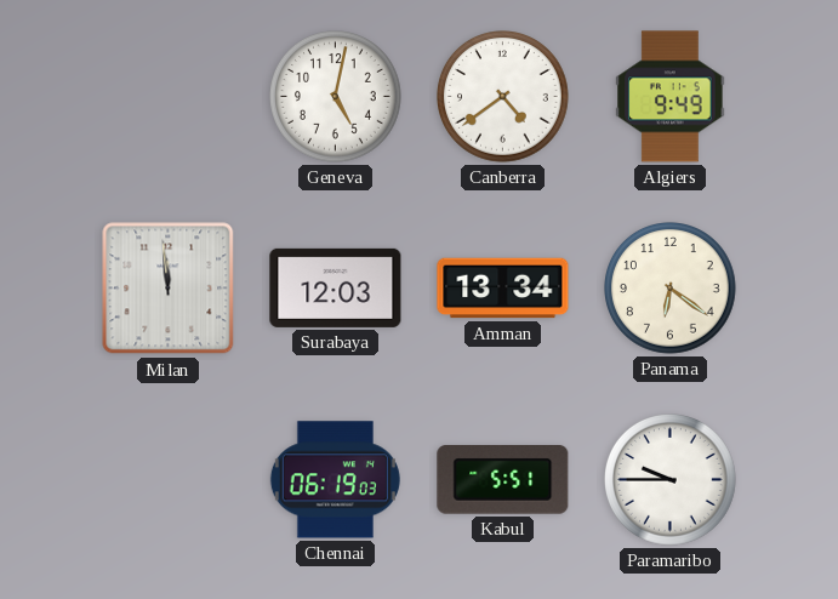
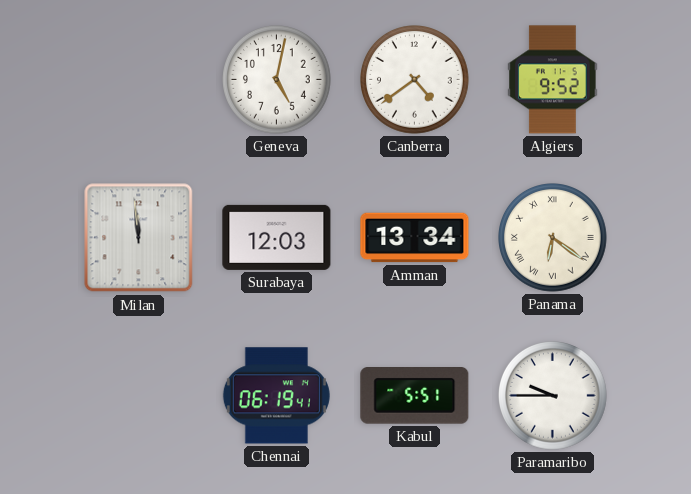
Algiers: 9:49 -> 9:52 (553, 80)
Panama numerals: Arabic -> Roman (553, 238)
Chennai: 06:19:03 -> 06:19:41 (276, 396)
